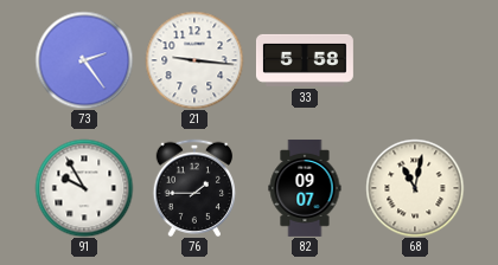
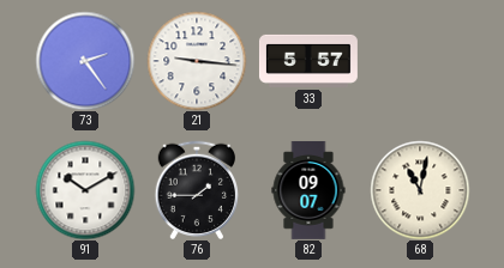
33: 5:58 -> 5:57 (308, 61)
91: 9:55 -> 10:10 (85, 190)
